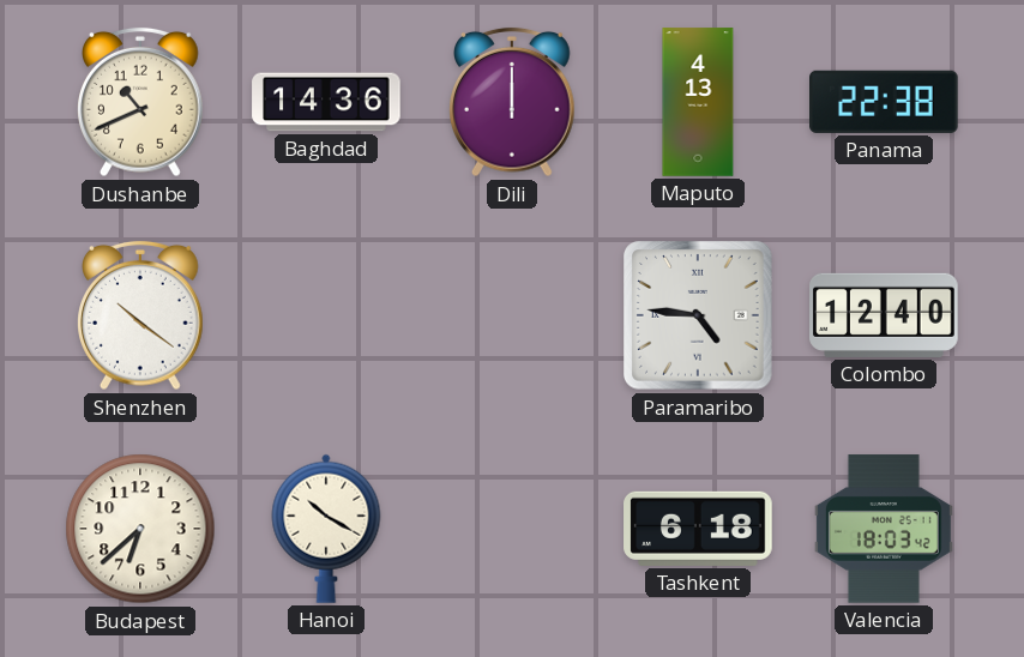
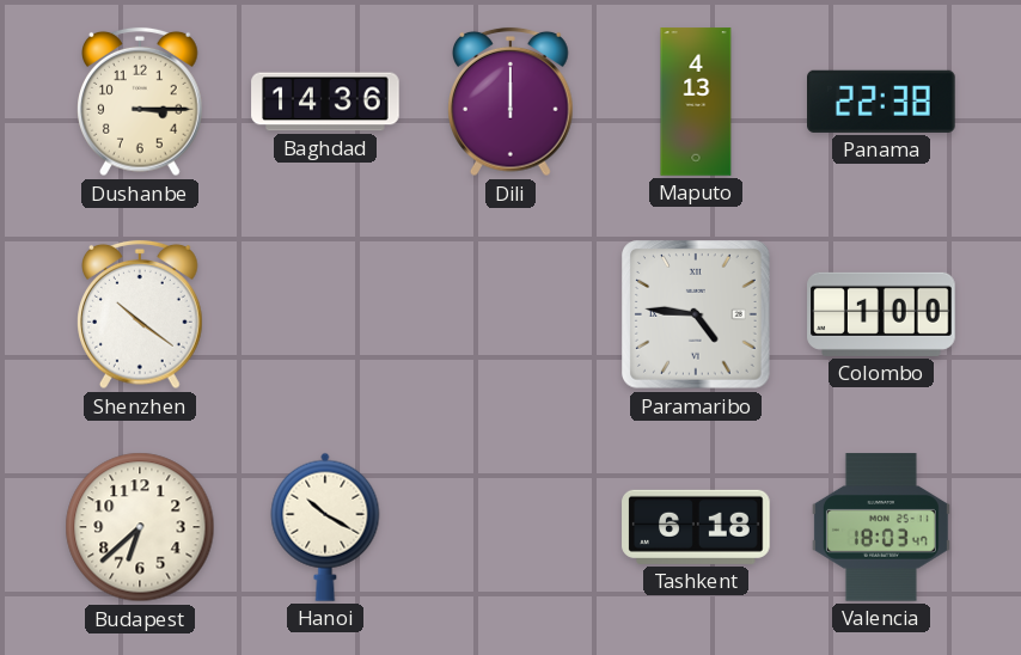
Dushanbe: 10:41 -> 3:15 (141, 102)
Colombo: 12:40 -> 1:00 (881, 314)
Valencia: 18:03:42 -> 18:03:47 (881, 527)
